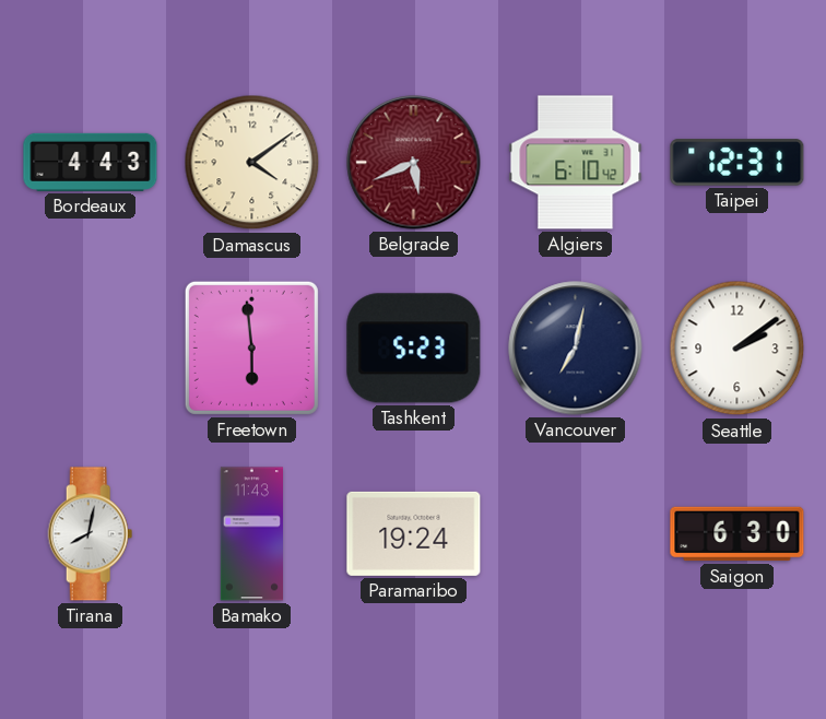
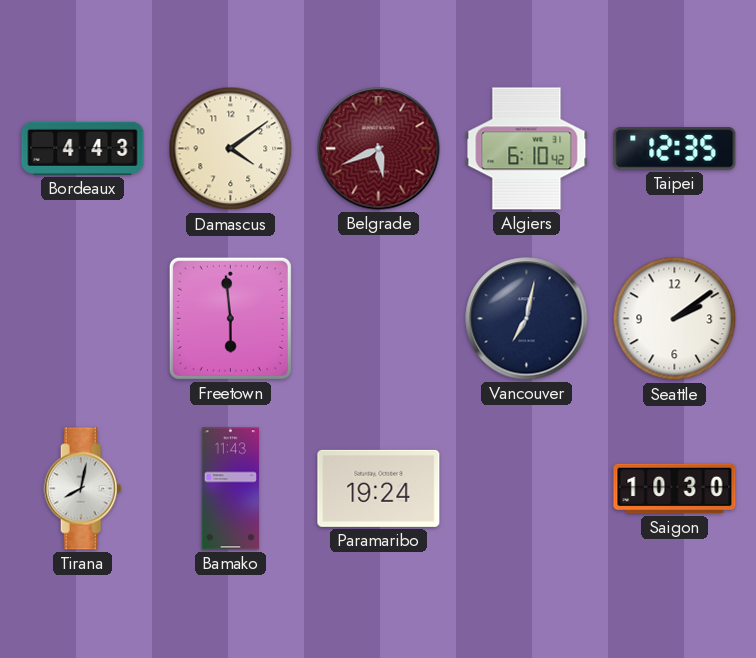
Taipei: 12:31 -> 12:35 (675, 149)
Tashkent: 5:23 -> none (414, 349)
Saigon: 6:30 -> 10:30 (675, 489)
